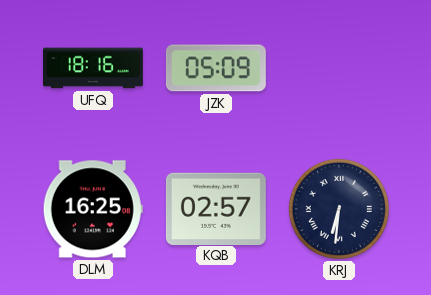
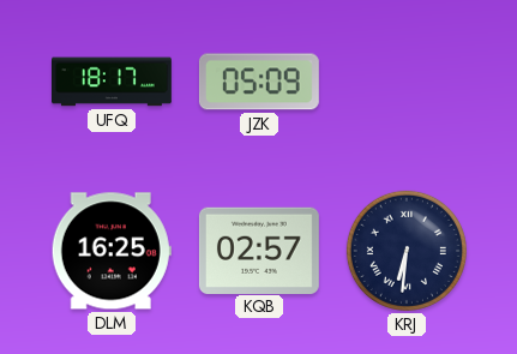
UFQ: 18:16 -> 18:17 (113, 82)
